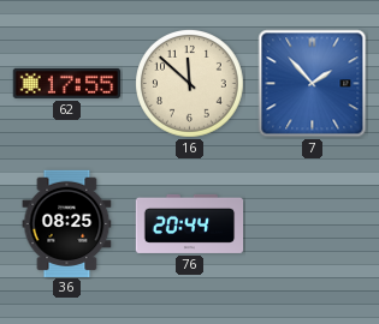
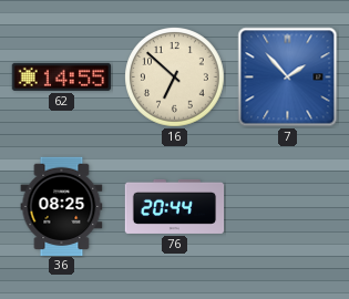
62: 17:55 -> 14:55 (61, 76)
16: 11:52 -> 6:52 (175, 78)
